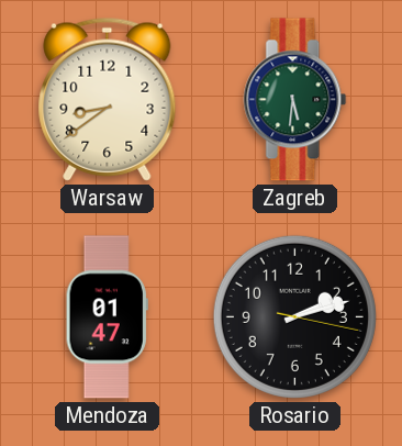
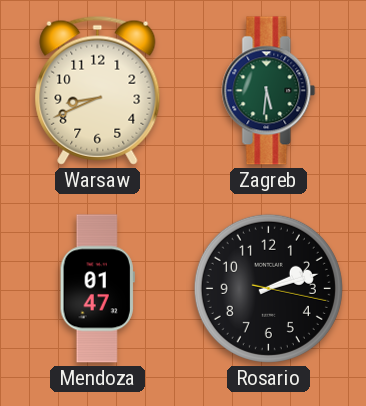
Warsaw: 8:39 -> 8:41 (98, 90)
